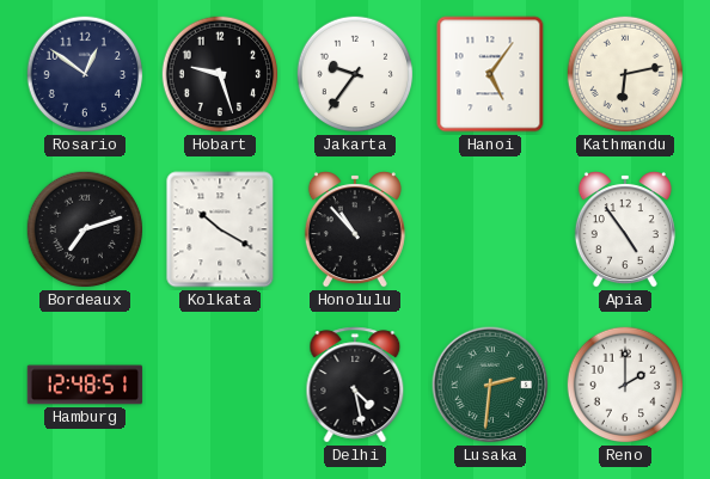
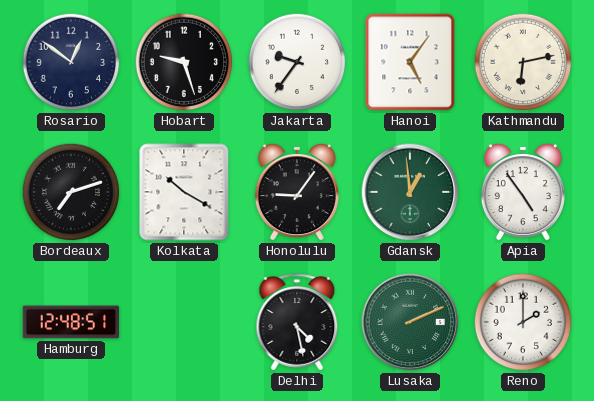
Honolulu: 10:53 -> 9:06 (297, 192)
Gdansk: none -> 12:59 (410, 192)
Lusaka: 2:31 -> 2:11 (410, 322)
